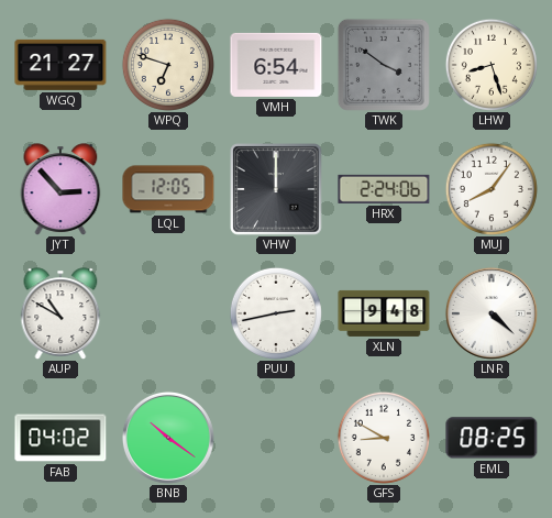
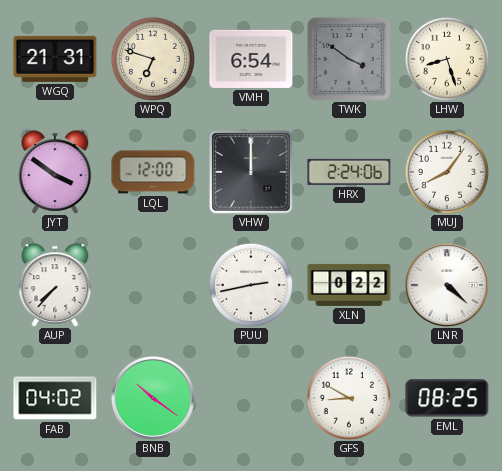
WGQ: 21:27 -> 21:31 (55, 59)
JYT: 2:53 -> 3:51 (55, 172)
LQL: 12:05 -> 12:00 (153, 172)
AUP: 10:50 -> 7:37 (55, 285)
XLN: 9:48 -> 0:22 (349, 285)
